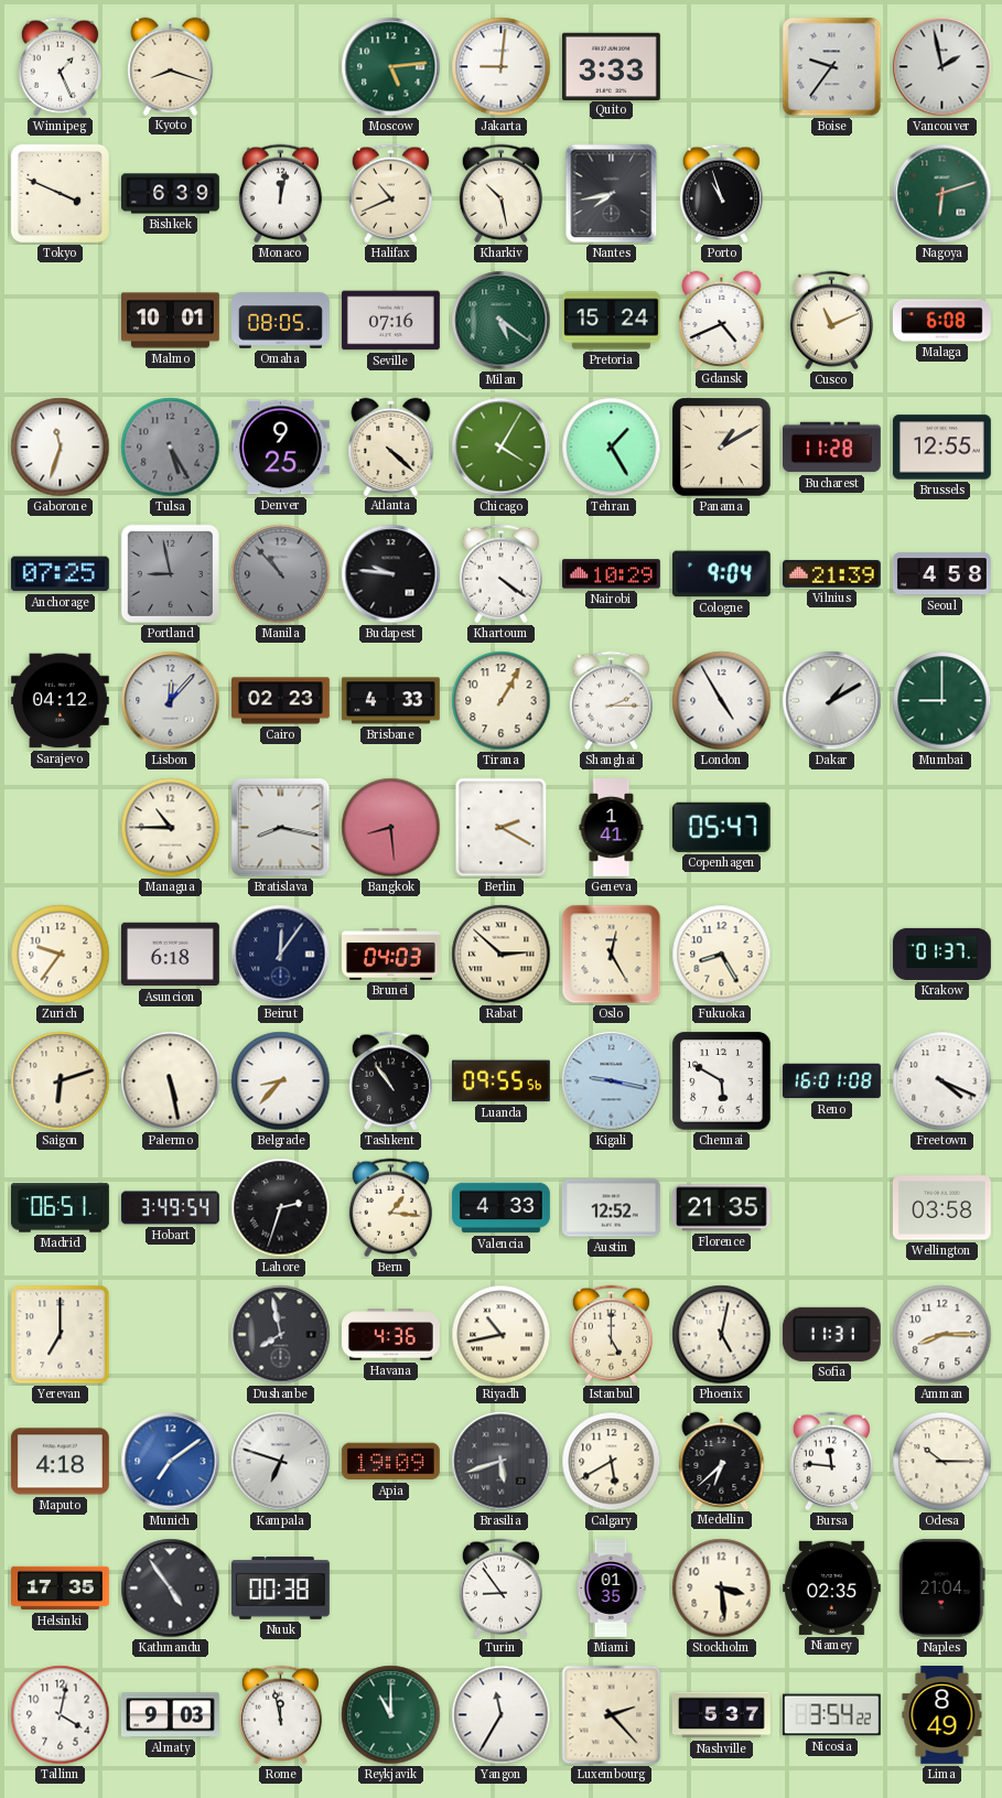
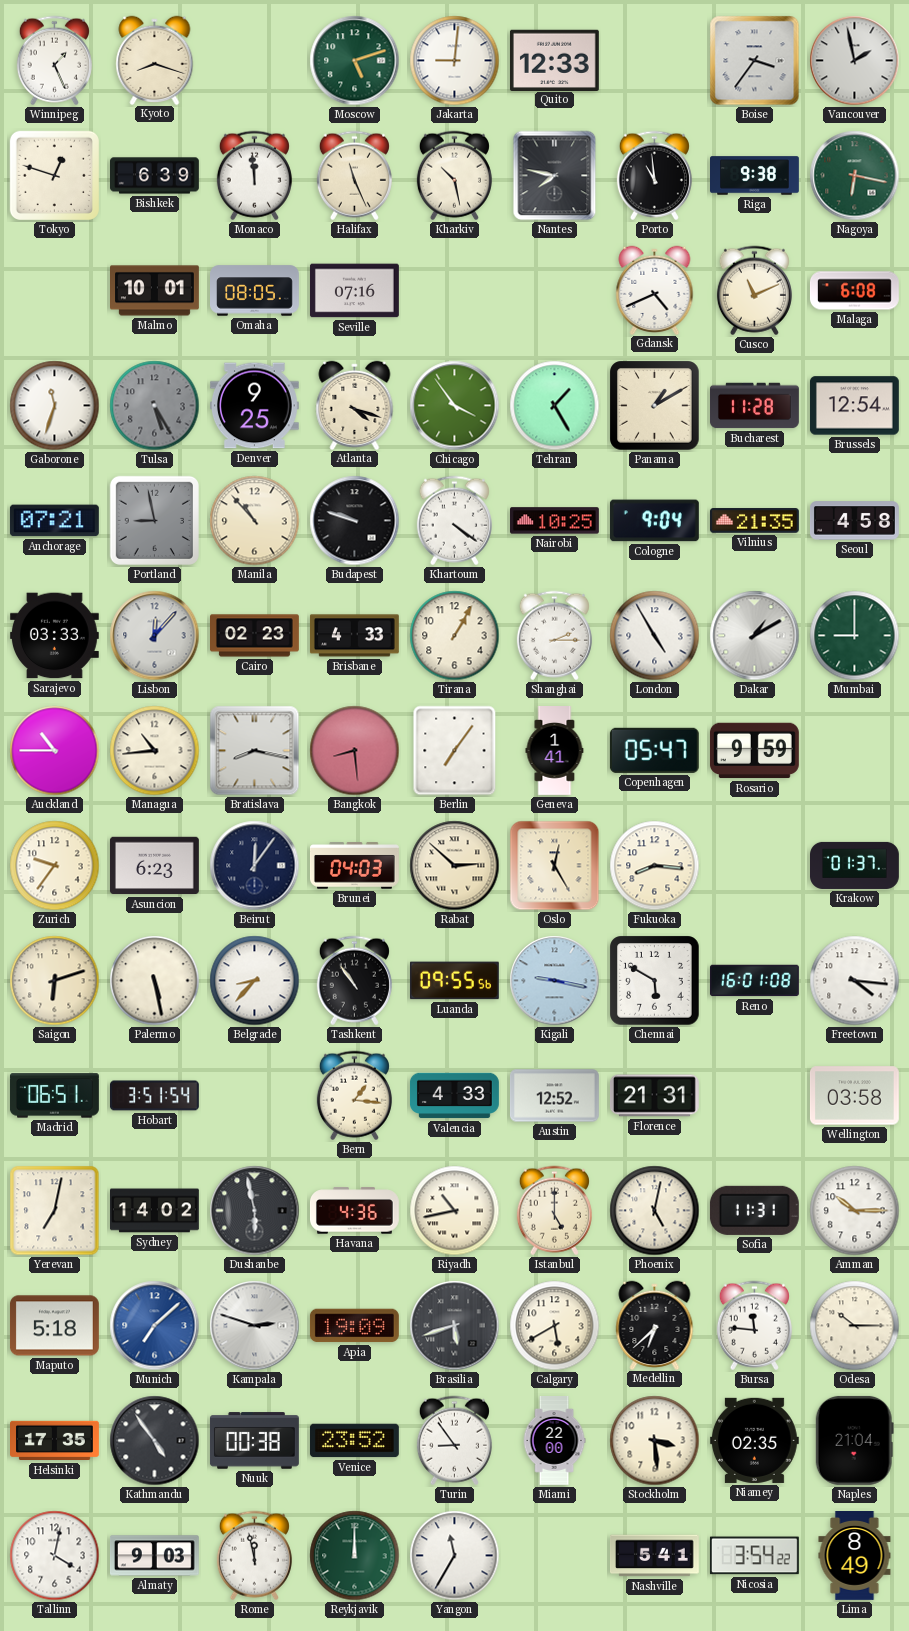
Moscow: 5:14 -> 5:12 (355, 61)
Quito: 3:33 -> 12:33 (554, 60)
Boise: 9:36 -> 3:36 (755, 61)
Tokyo: 3:49 -> 12:48 (54, 175)
Monaco: 12:02 -> 11:59 (254, 176)
Halifax: 10:41 -> 11:26 (354, 176)
Nantes: 7:43 -> 7:47 (555, 176)
Porto: 10:57 -> 10:59 (654, 176)
Riga: none -> 9:38 (755, 176)
Nagoya: 6:12 -> 6:17 (855, 176)
Milan: 5:21 -> none (502, 321)
Pretoria: 15:24 -> none (612, 321)
Atlanta: 4:22 -> 4:18 (355, 405)
Chicago: 4:05 -> 3:54 (455, 406)
Brussels: 12:55 -> 12:54 (854, 406)
Anchorage: 07:25 -> 07:21 (54, 521)
Manila dial: grey -> cream (255, 521)
Budapest: 9:46 -> 9:48 (355, 521)
Nairobi: 10:29 -> 10:25 (555, 521)
Vilnius: 21:39 -> 21:35 (754, 521)
Sarajevo: 04:12 -> 03:33 (54, 636)
Auckland: none -> 10:45 (55, 751)
Managua: 10:45 -> 10:44 (155, 751)
Berlin: 2:20 -> 7:06 (455, 751)
Rosario: none -> 9:59 (754, 751)
Asuncion: 6:18 -> 6:23 (154, 866)
Fukuoka: 8:25 -> 8:16 (655, 866)
Freetown: 4:19 -> 4:16 (855, 981)
Hobart: 3:49 -> 3:51 (154, 1096)
Lahore: 2:33 -> none (281, 1208)
Florence: 21:35 -> 21:31 (654, 1096)
Yerevan: 7:00 -> 7:02 (55, 1211)
Sydney: none -> 14:02 (155, 1211)
Dushanbe: 7:58 -> 5:58 (255, 1211)
Amman: 8:15 -> 10:15 (855, 1211)
Maputo: 4:18 -> 5:18 (54, 1326)
Munich: 7:09 -> 7:08 (155, 1326)
Kampala: 6:48 -> 2:48 (255, 1326)
Venice: none -> 23:52 (354, 1441)
Miami: 01:35 -> 22:00 (554, 1441)
Reykjavik: 11:00 -> 12:00 (355, 1556)
Luxembourg: 2:23 -> none (612, 1715)
Nashville: 5:37 -> 5:41 (655, 1556)
